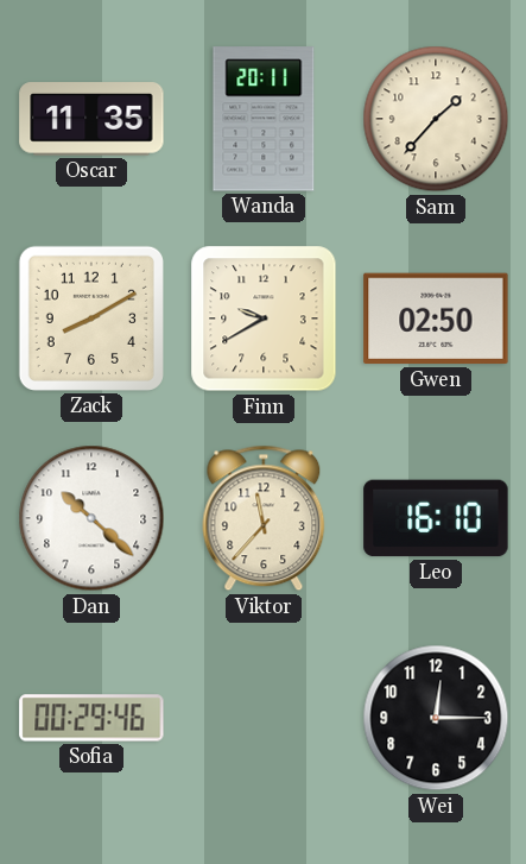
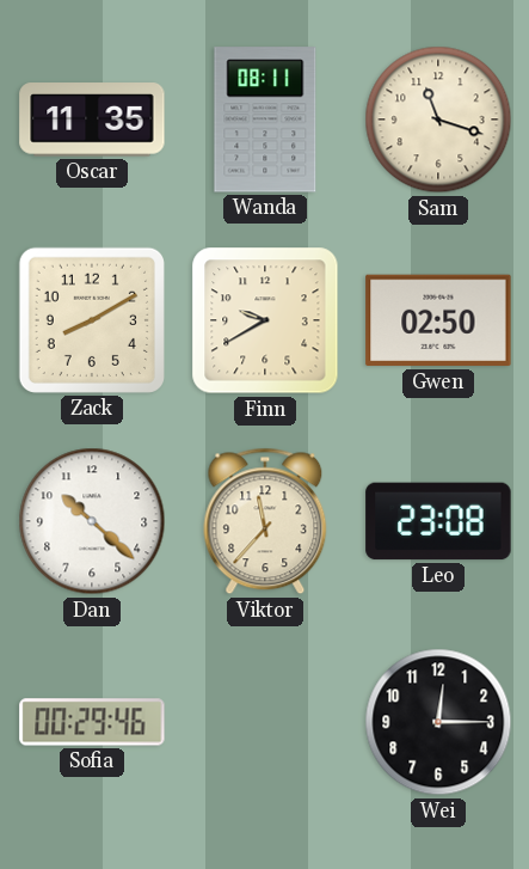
Wanda: 20:11 -> 08:11 (265, 120)
Sam: 1:37 -> 11:18 (438, 120)
Leo: 16:10 -> 23:08 (438, 521)
